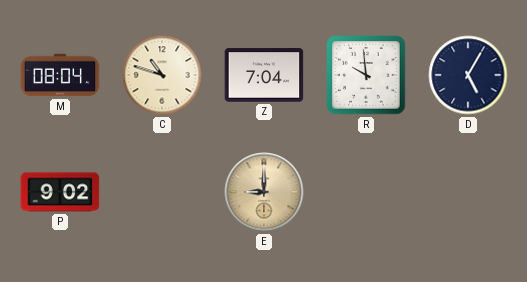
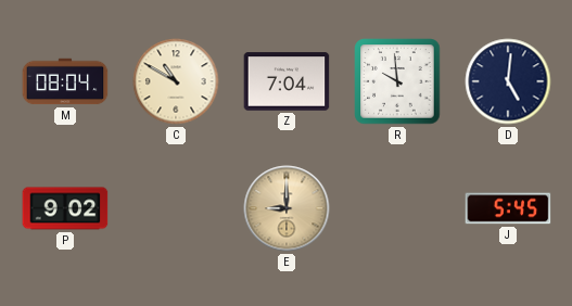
C: 10:48 -> 10:50 (176, 81)
D: 5:05 -> 5:01 (508, 81)
J: none -> 5:45 (508, 208)
